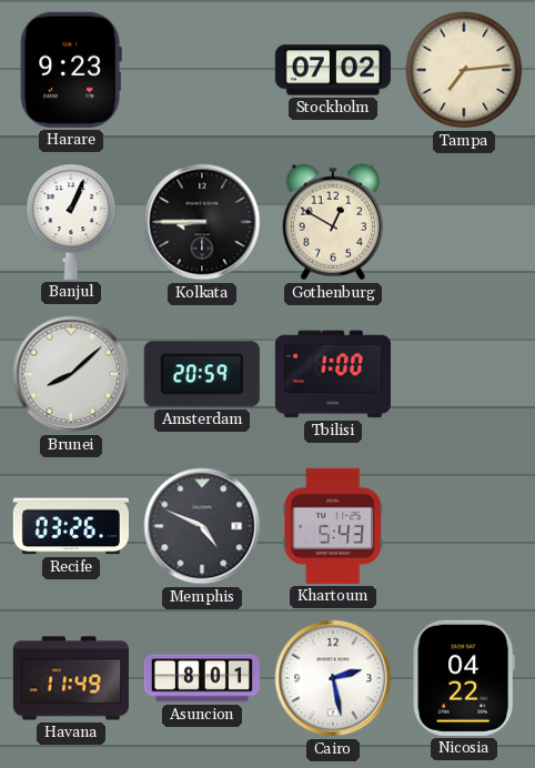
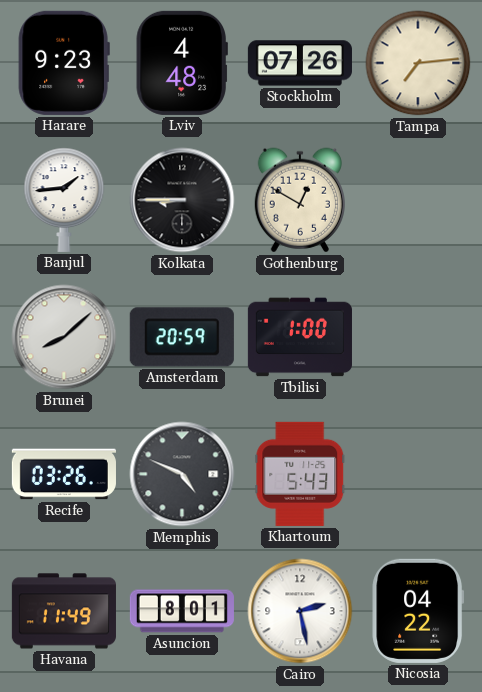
Lviv: none -> 4:48 (182, 63)
Stockholm: 07:02 -> 07:26 (300, 63)
Banjul: 1:04 -> 1:44 (64, 200)
